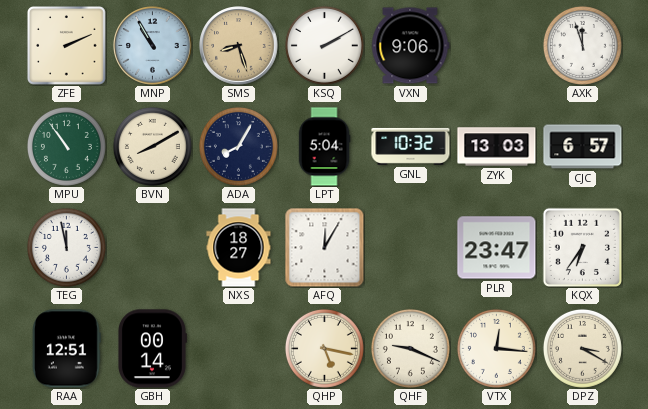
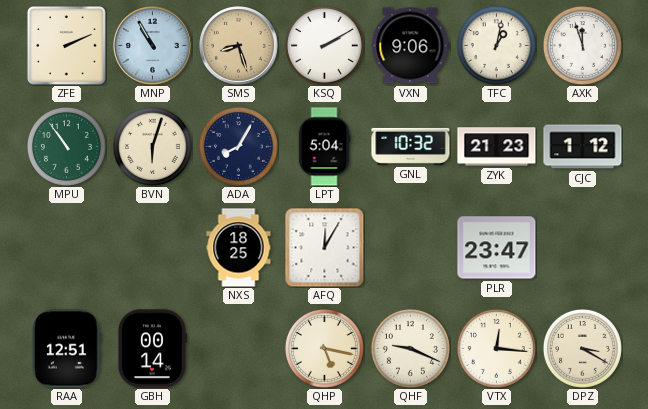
TFC: none -> 1:02 (496, 45)
BVN: 8:10 -> 6:03 (152, 146)
ZYK: 13:03 -> 21:23 (497, 147)
CJC: 6:57 -> 1:12 (583, 147)
TEG: 11:58 -> none (66, 247)
NXS: 18:27 -> 18:25 (239, 248)
KQX: 6:36 -> none (582, 247)
